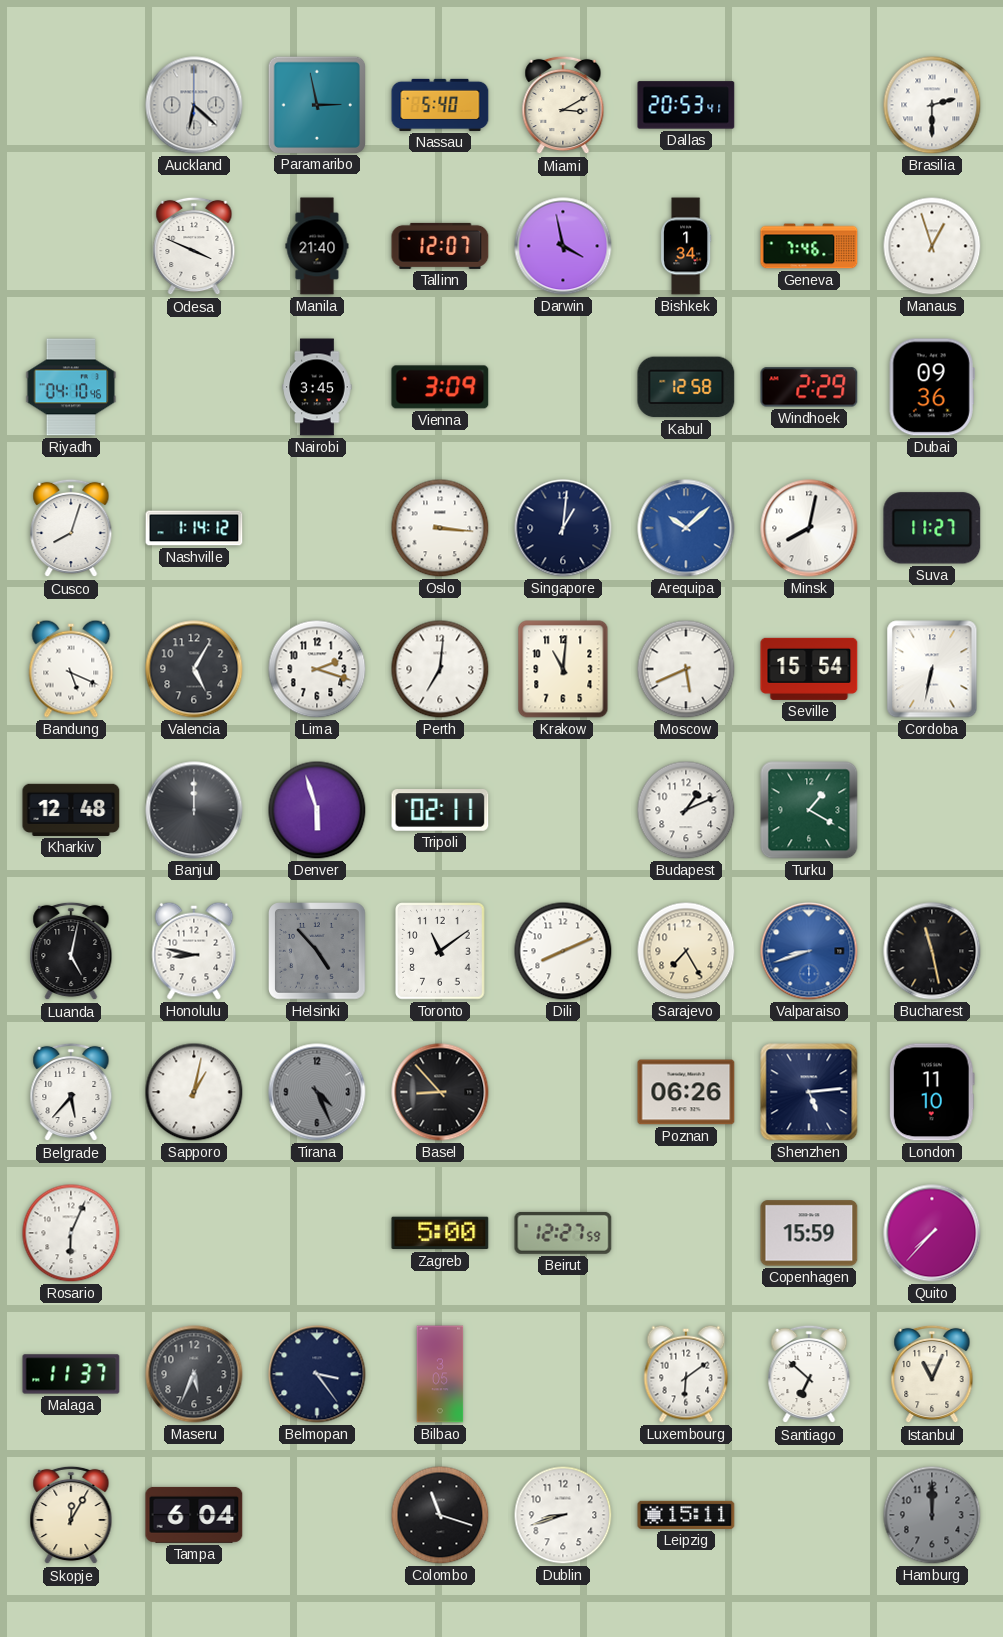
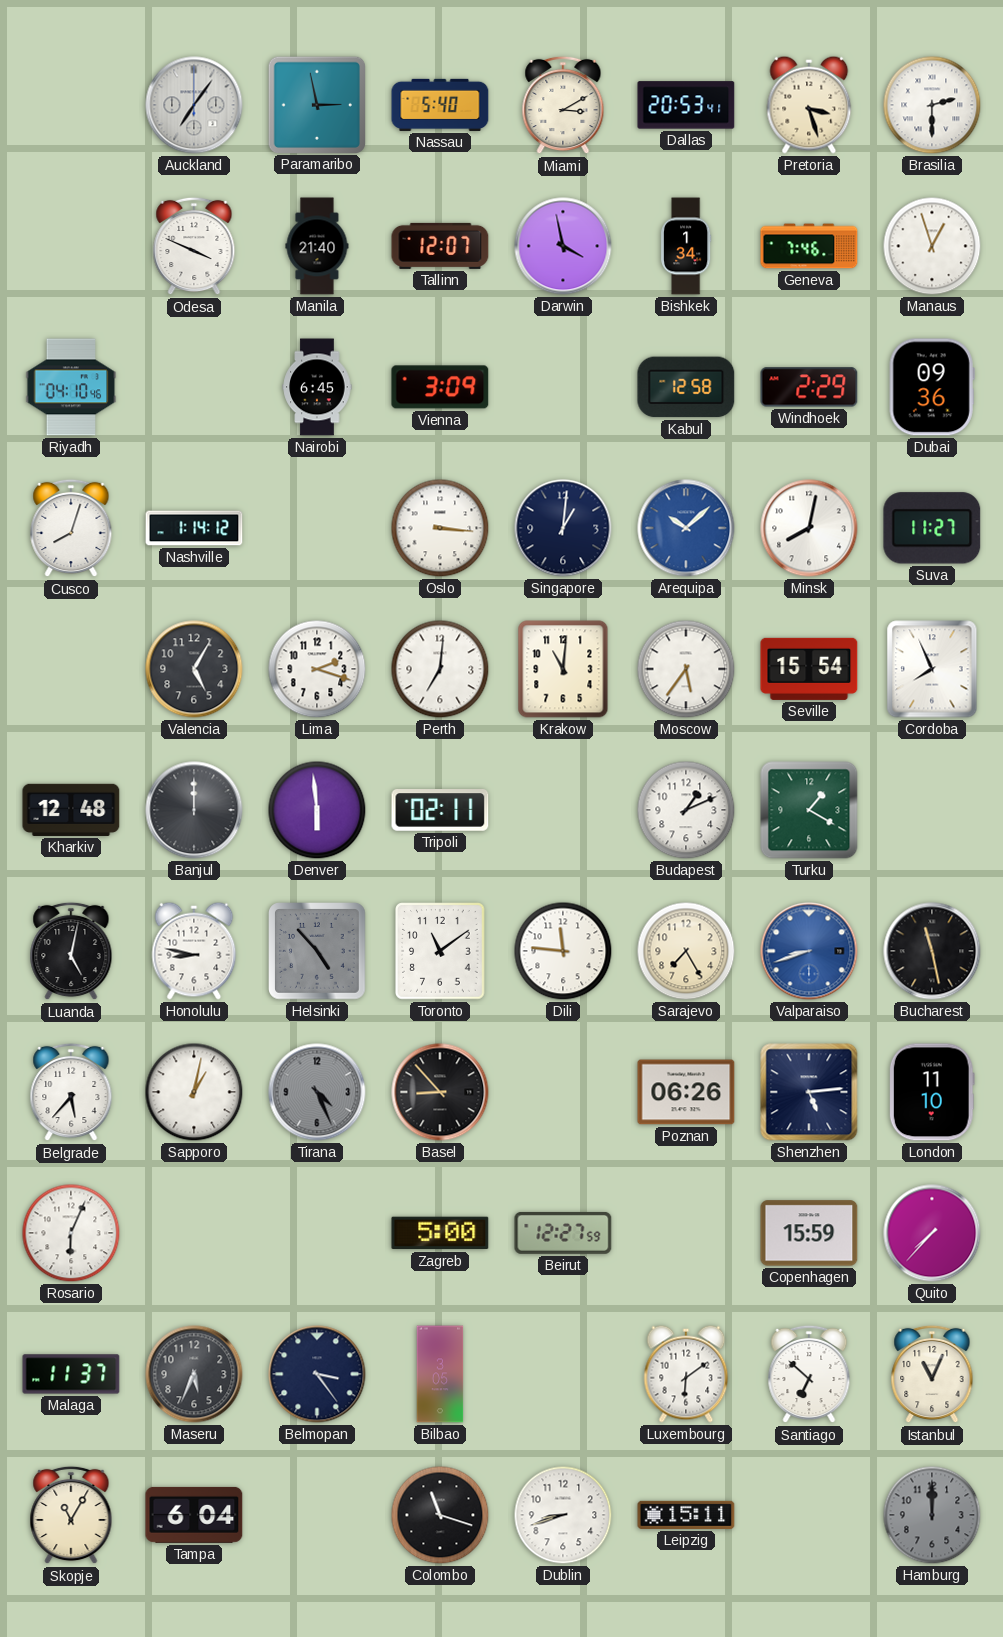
Auckland: 6:22 -> 7:06 (194, 105)
Pretoria: none -> 3:27 (809, 105)
Nairobi: 3:45 -> 6:45 (317, 387)
Bandung: 5:19 -> none (71, 669)
Moscow: 5:41 -> 5:36 (686, 669)
Cordoba: 6:32 -> 7:56 (932, 669)
Denver: 5:57 -> 5:59 (317, 810)
Dili: 8:11 -> 11:46 (563, 951)
Skopje: 12:05 -> 11:05 (71, 1515)
